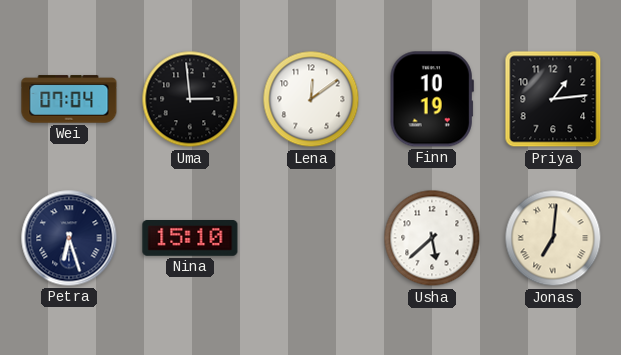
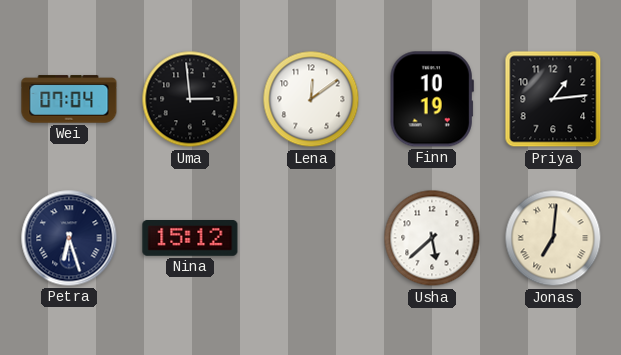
Nina: 15:10 -> 15:12 (190, 239)
